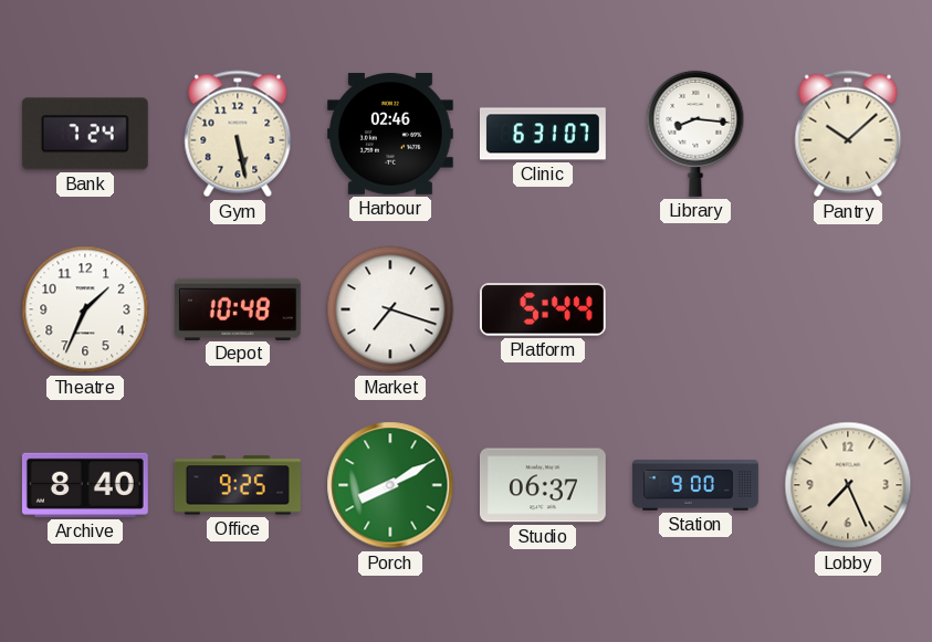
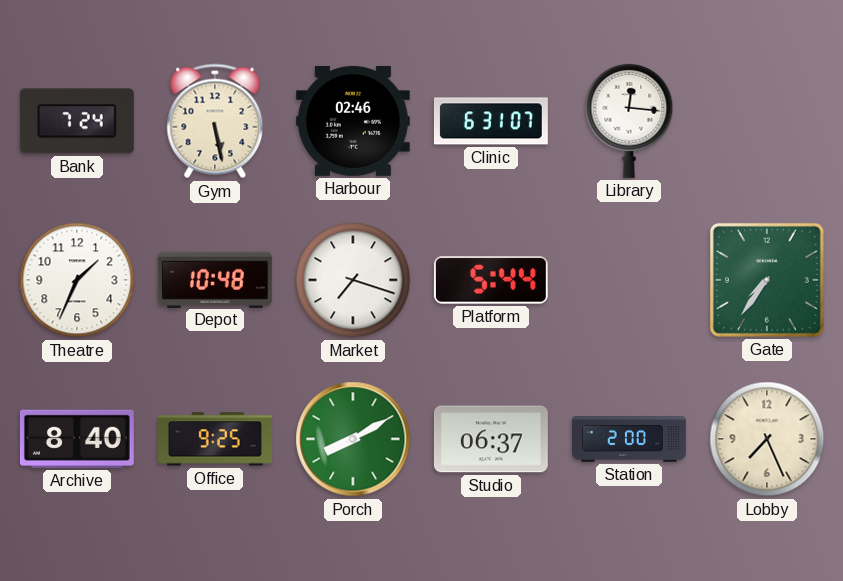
Library: 8:16 -> 12:16 (629, 121)
Pantry: 10:08 -> none (848, 134)
Gate: none -> 7:36 (767, 280)
Station: 9:00 -> 2:00 (630, 440)
